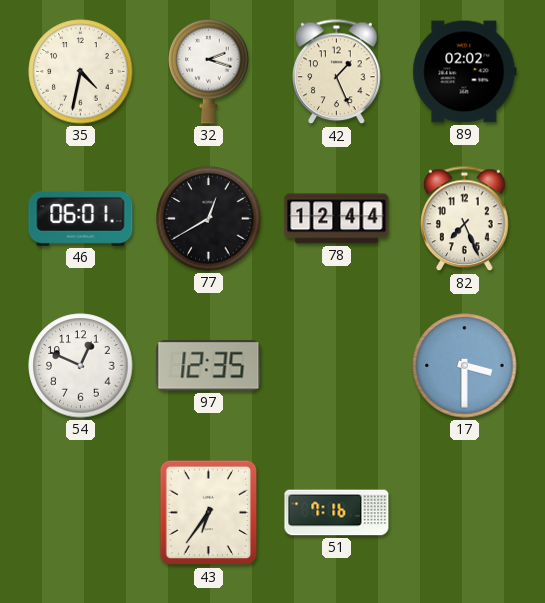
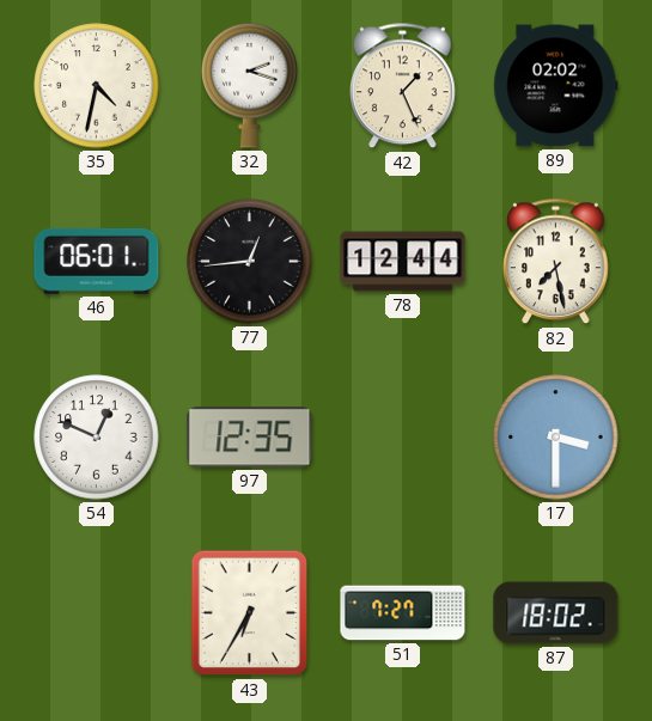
77: 12:40 -> 12:44 (250, 262)
82: 7:26 -> 7:28 (556, 262)
43: 6:36 -> 6:35 (250, 613)
51: 7:16 -> 7:27 (403, 613)
87: none -> 18:02 (556, 613)
